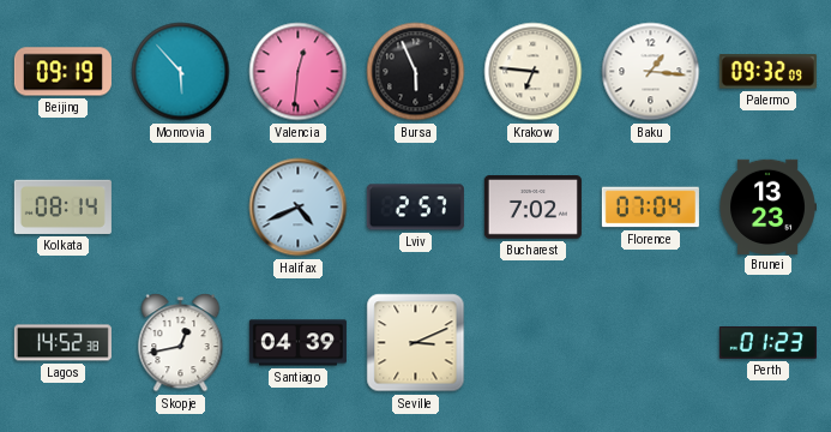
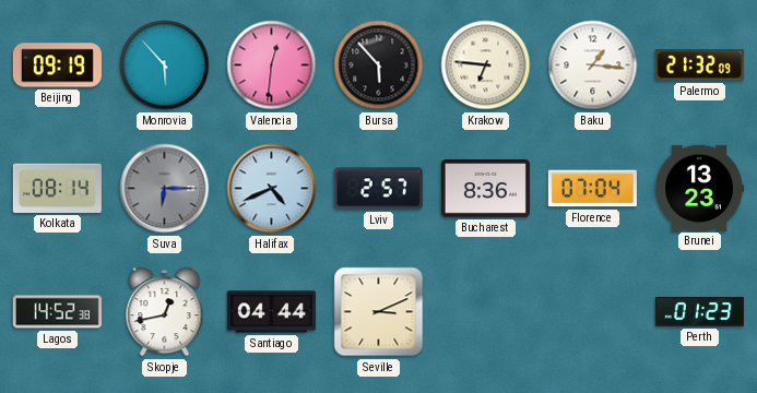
Bursa: 5:56 -> 5:53 (379, 65)
Palermo: 09:32 -> 21:32 (699, 65)
Suva: none -> 6:15 (165, 189)
Bucharest: 7:02 -> 8:36 (485, 189)
Santiago: 04:39 -> 04:44 (271, 312)
